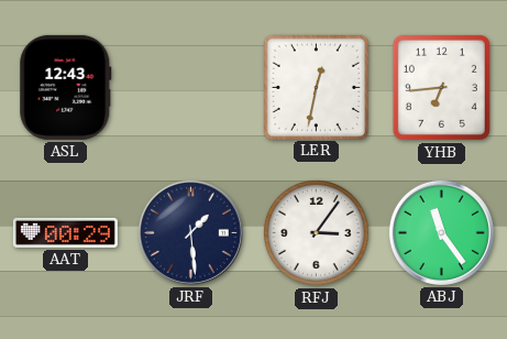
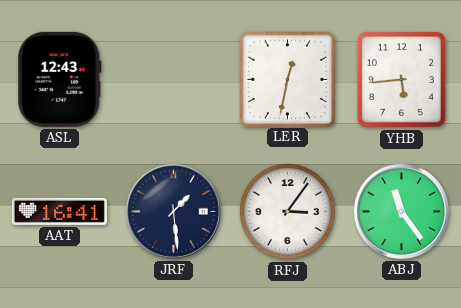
YHB: 6:44 -> 5:44 (401, 79)
AAT: 00:29 -> 16:41 (59, 211)
